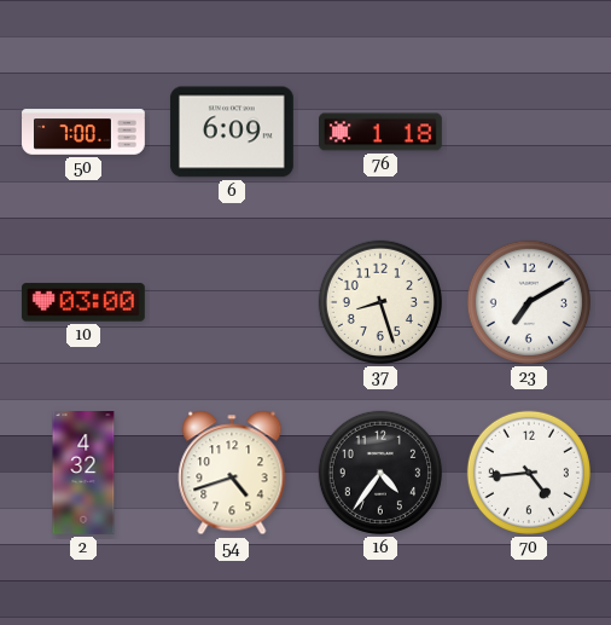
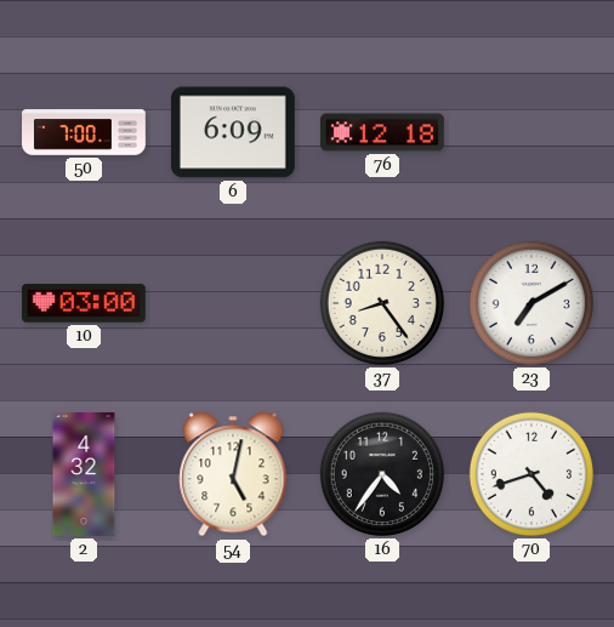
76: 1:18 -> 12:18 (383, 132)
37: 8:27 -> 8:24 (382, 303)
54: 4:42 -> 5:02 (233, 474)
70: 4:44 -> 4:42 (531, 474)
